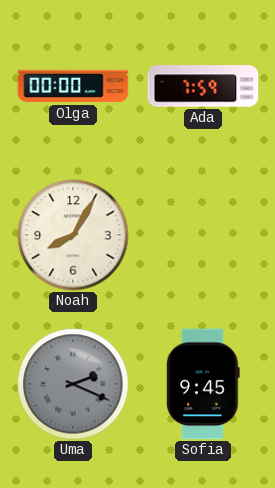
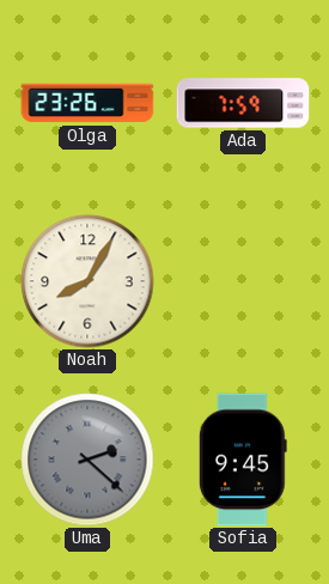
Olga: 00:00 -> 23:26 (87, 103)
Uma: 2:19 -> 2:22 (87, 460)
